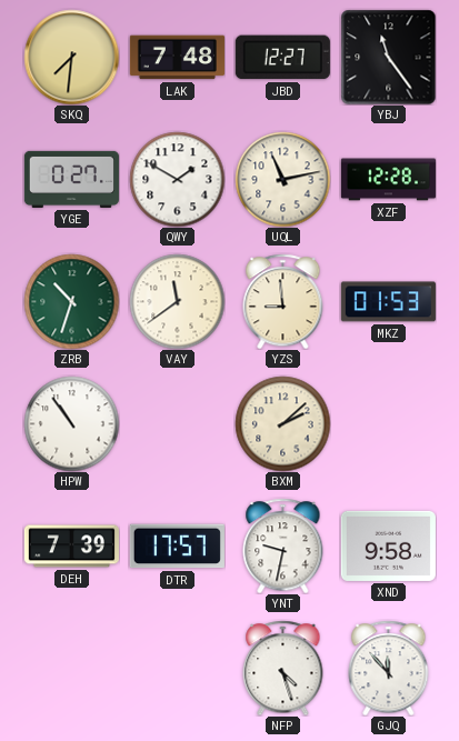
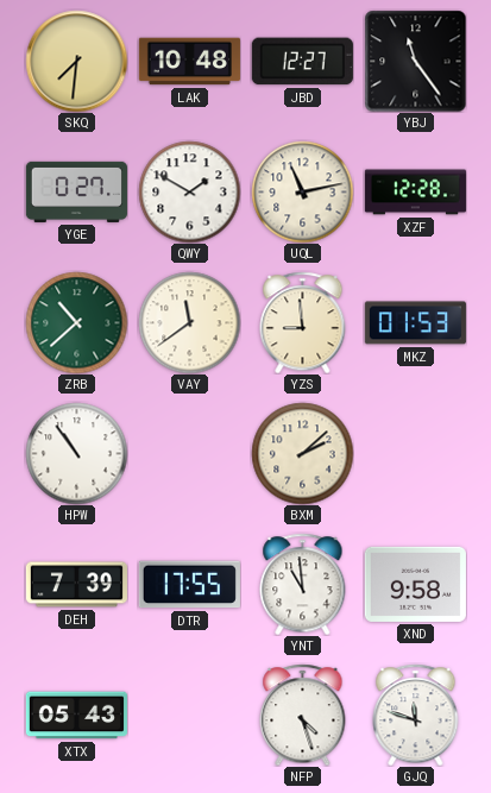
LAK: 7:48 -> 10:48 (189, 62)
ZRB: 10:33 -> 10:38 (76, 322)
DTR: 17:57 -> 17:55 (189, 585)
YNT: 9:32 -> 10:59 (303, 584)
XTX: none -> 05:43 (76, 716)
GJQ: 11:53 -> 11:48 (416, 715)
